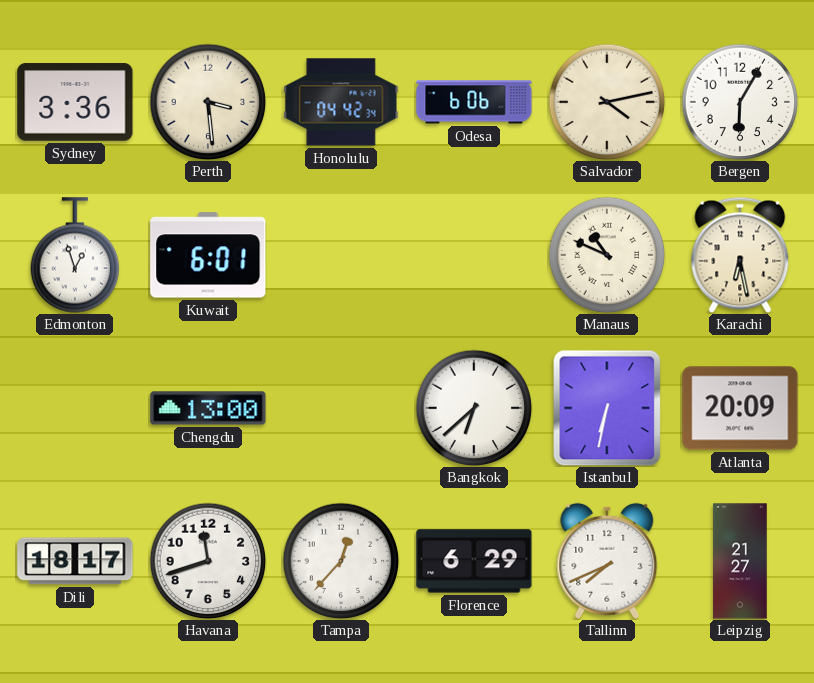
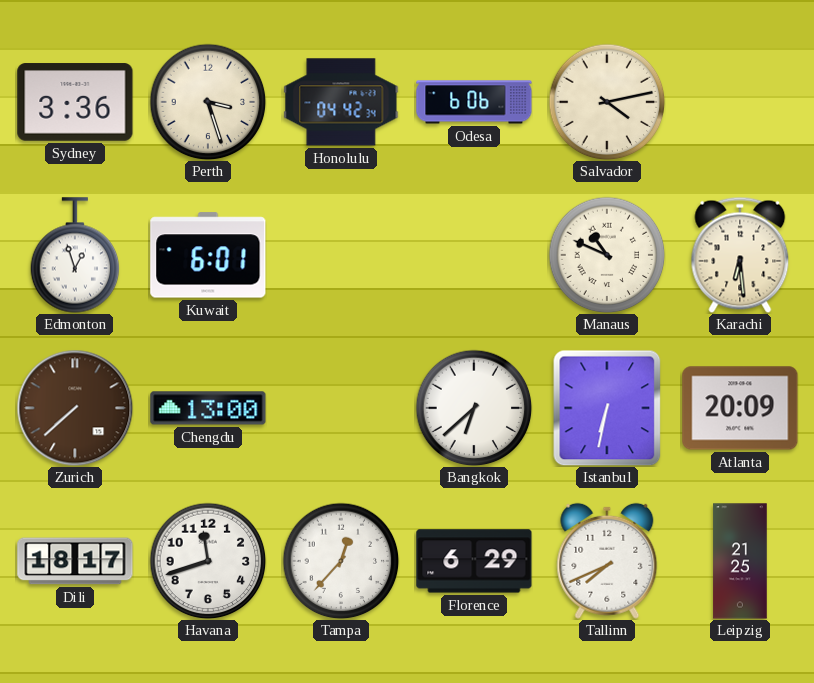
Perth: 3:29 -> 3:27 (208, 102)
Bergen: 6:05 -> none (740, 102)
Karachi: 6:28 -> 6:29 (740, 255)
Zurich: none -> 7:38 (75, 408)
Leipzig: 21:27 -> 21:25 (740, 561)
